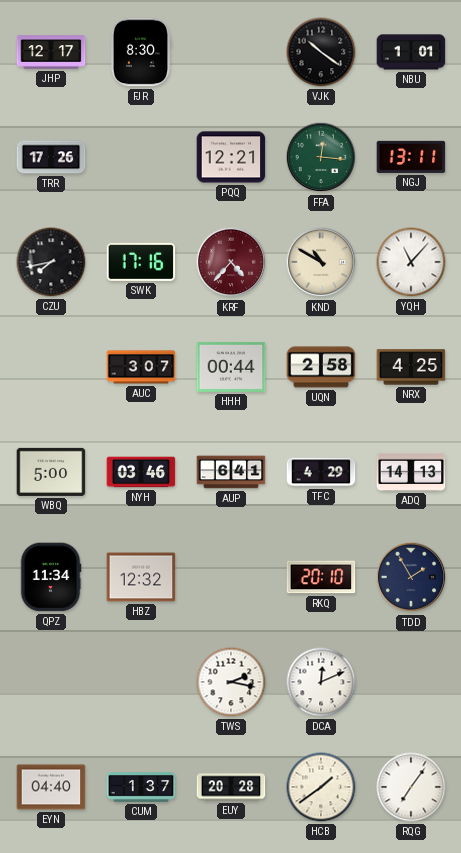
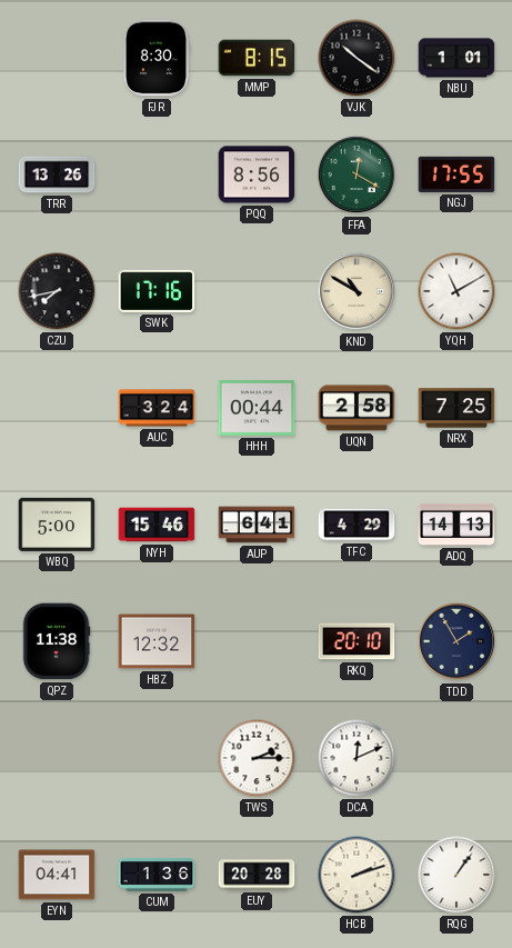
JHP: 12:17 -> none (51, 52)
MMP: none -> 8:15 (257, 58)
TRR: 17:26 -> 13:26 (57, 174)
PQQ: 12:21 -> 8:56 (257, 174)
FFA: 12:16 -> 12:20 (357, 174)
NGJ: 13:11 -> 17:55 (456, 174)
KRF: 4:37 -> none (231, 262)
YQH: 11:07 -> 11:10 (456, 291)
AUC: 3:07 -> 3:24 (157, 408)
NRX: 4:25 -> 7:25 (456, 408)
NYH: 03:46 -> 15:46 (157, 525)
QPZ: 11:34 -> 11:38 (57, 641)
TWS: 2:17 -> 2:15 (257, 758)
EYN: 04:40 -> 04:41 (57, 875)
CUM: 1:37 -> 1:36 (157, 876)
HCB: 1:39 -> 2:12 (357, 875)
RQG: 7:06 -> 1:06 (456, 875)
